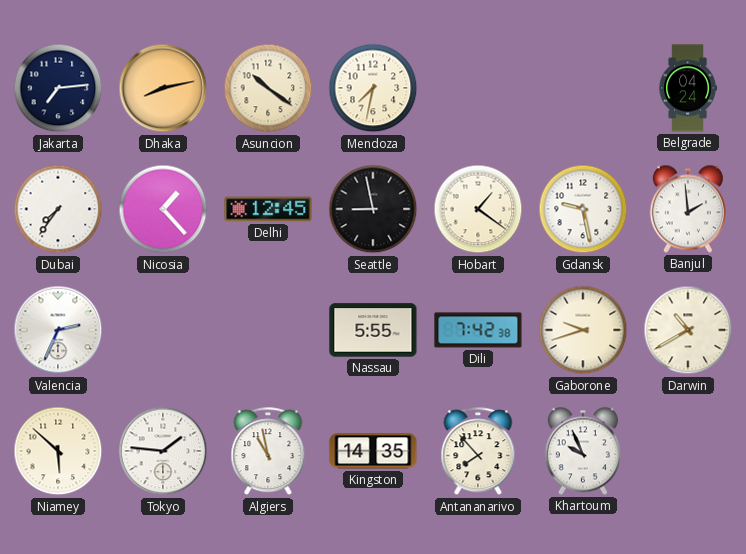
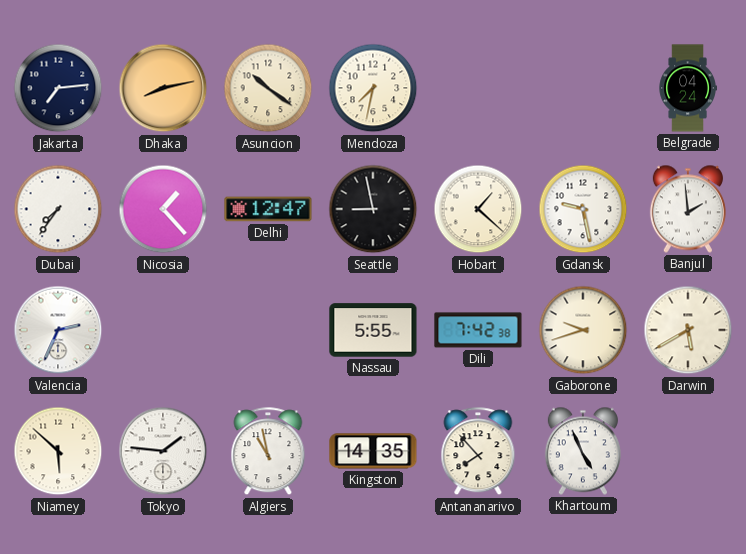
Delhi: 12:45 -> 12:47 (268, 209)
Hobart: 1:21 -> 1:22 (478, 209)
Darwin: 10:40 -> 5:40 (688, 330)
Khartoum: 9:56 -> 4:56 (583, 451)
